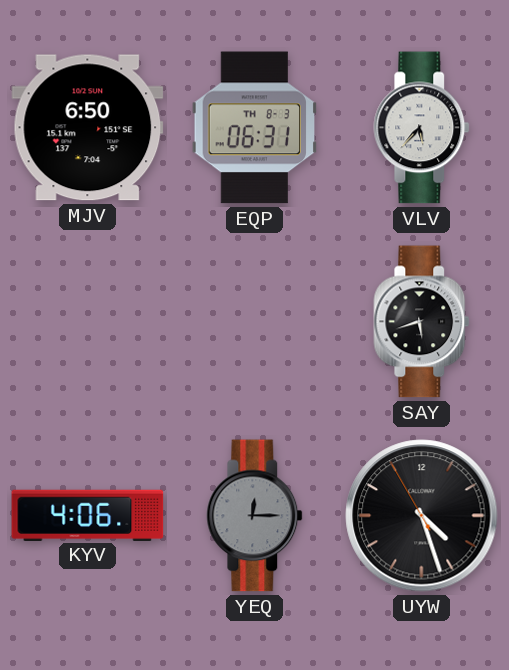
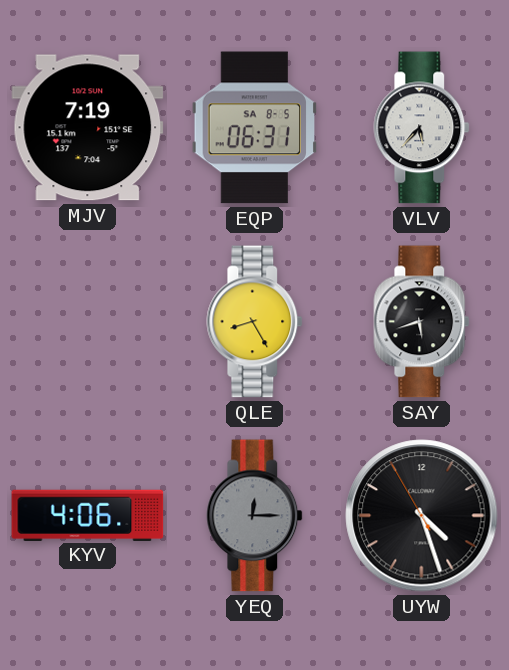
MJV: 6:50 -> 7:19 (88, 128)
EQP date: TH 8-3 -> SA 8-5 (255, 128)
QLE: none -> 8:25 (255, 322)
